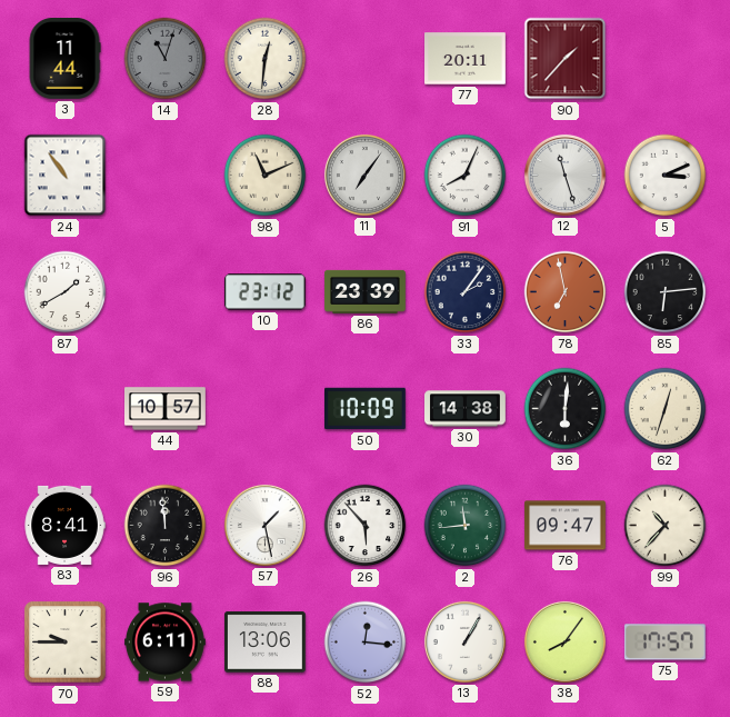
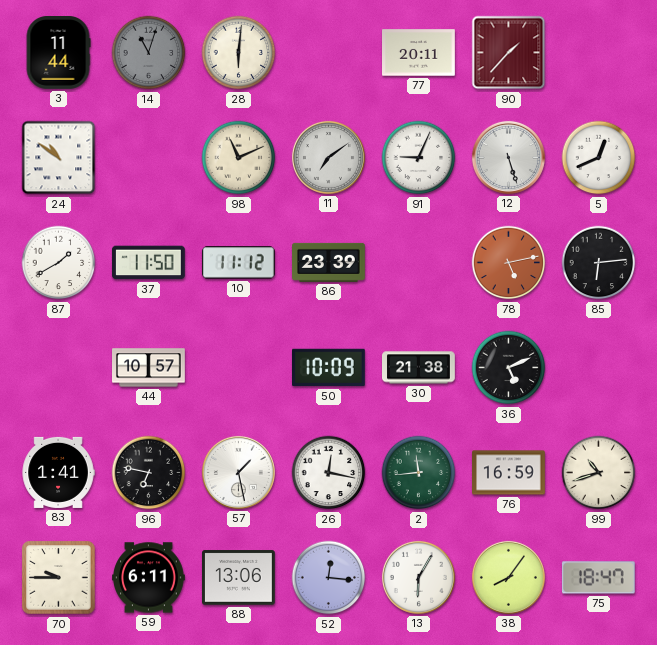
28: 12:31 -> 6:01 (239, 53)
24: 10:54 -> 10:51 (59, 158)
11: 7:06 -> 7:09 (328, 157)
91: 8:04 -> 9:04 (419, 158)
12: 11:27 -> 5:27 (508, 157)
5: 3:11 -> 12:41 (599, 158)
37: none -> 11:50 (149, 263)
10: 23:12 -> 11:12 (238, 263)
33: 2:06 -> none (466, 292)
78: 6:58 -> 5:13 (509, 263)
30: 14:38 -> 21:38 (419, 368)
36: 6:01 -> 5:11 (509, 368)
62: 12:33 -> none (666, 409)
83: 8:41 -> 1:41 (58, 472)
96: 11:59 -> 6:47 (149, 473)
26: 5:53 -> 12:17 (329, 473)
76: 09:47 -> 16:59 (509, 473)
99: 10:37 -> 10:42 (599, 473)
13: 1:05 -> 6:05 (418, 577)
75: 17:57 -> 18:47 (598, 578)
